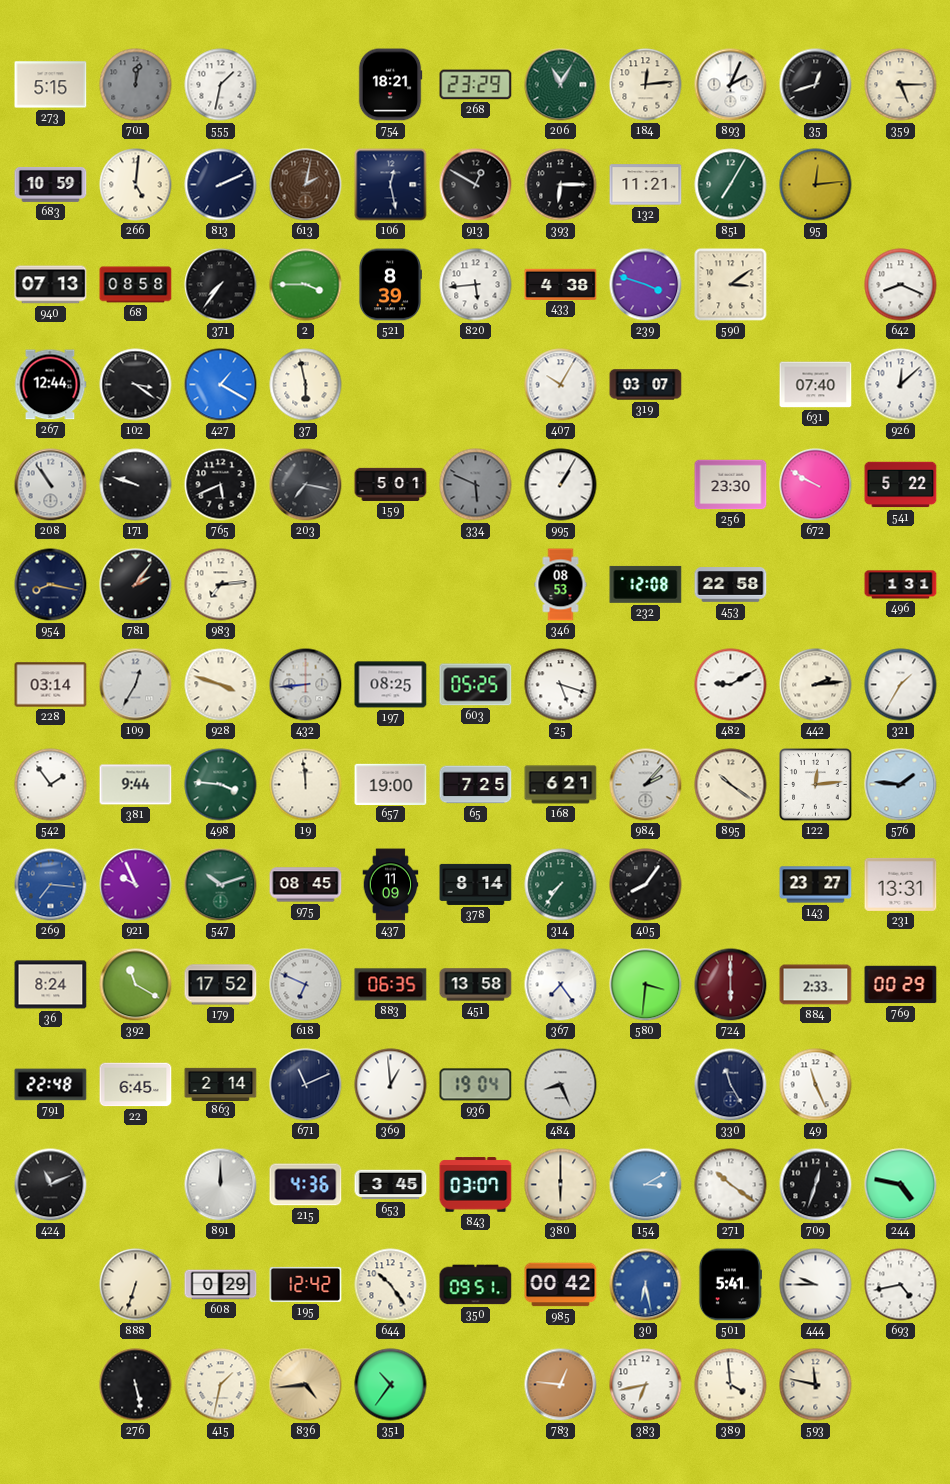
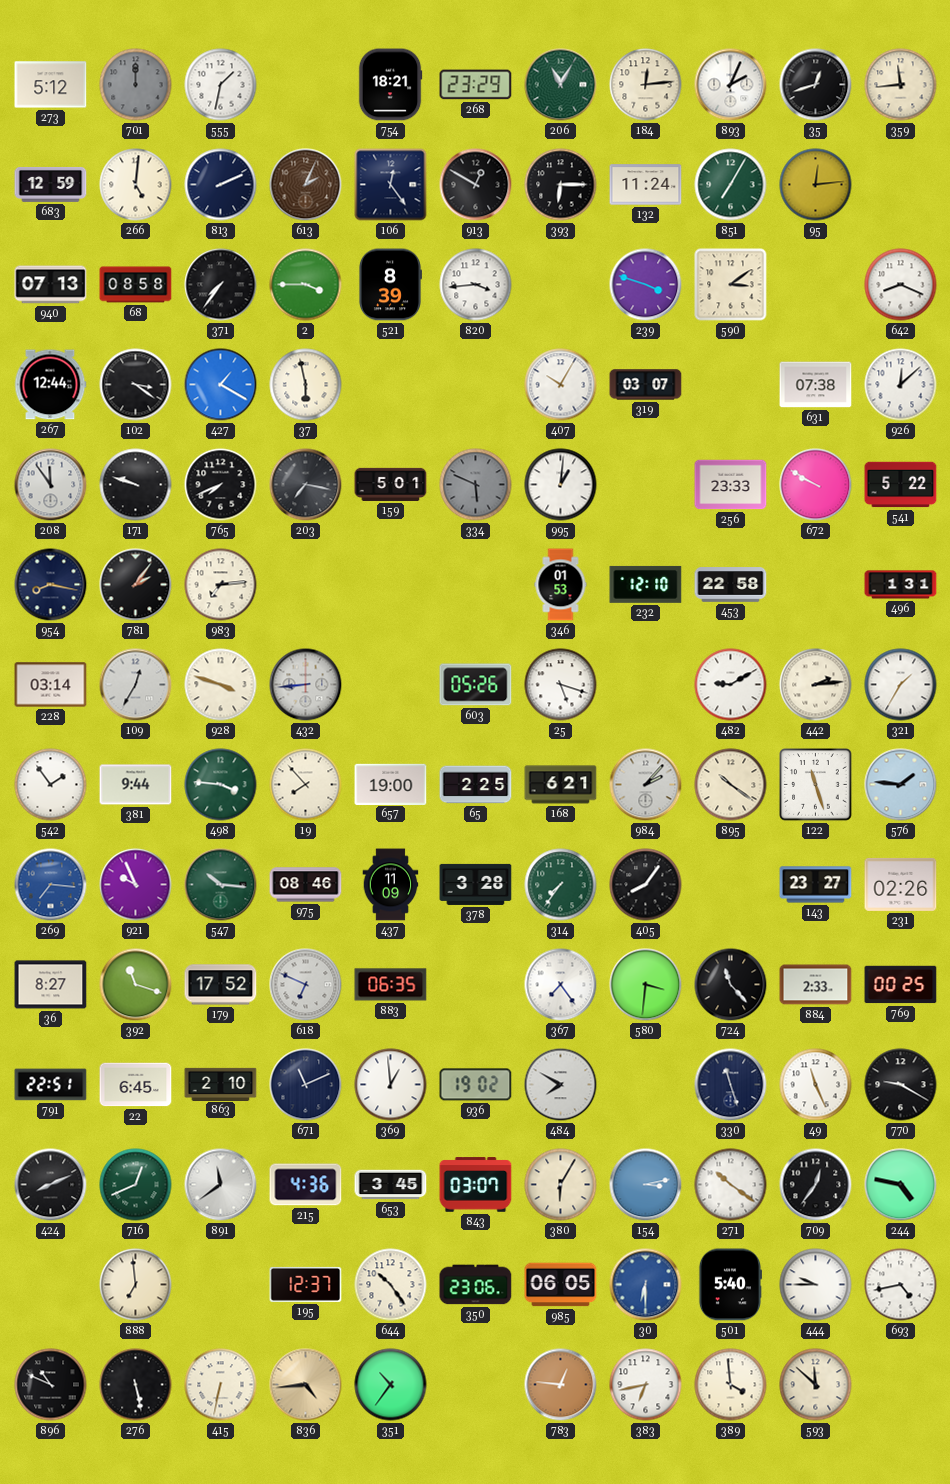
273: 5:15 -> 5:12 (51, 85)
701: 12:02 -> 12:00 (136, 85)
359: 5:15 -> 11:44 (901, 85)
683: 10:59 -> 12:59 (51, 184)
613: 2:02 -> 2:04 (306, 185)
106: 12:28 -> 12:24 (391, 185)
132: 11:21 -> 11:24 (646, 185)
820: 5:44 -> 3:44 (476, 285)
433: 4:38 -> none (561, 284)
631: 07:40 -> 07:38 (816, 385)
208: 10:54 -> 11:54 (51, 485)
765: 5:41 -> 7:41 (221, 485)
995: 1:05 -> 1:01 (561, 485)
256: 23:30 -> 23:33 (731, 485)
346: 08:53 -> 01:53 (561, 585)
232: 12:08 -> 12:10 (646, 584)
197: 08:25 -> none (391, 685)
603: 05:25 -> 05:26 (476, 685)
19: 11:59 -> 7:53 (306, 785)
65: 7:25 -> 2:25 (476, 785)
122: 12:14 -> 11:27 (816, 785)
547: 10:12 -> 10:16 (221, 885)
975: 08:45 -> 08:46 (306, 885)
378: 8:14 -> 3:28 (476, 884)
231: 13:31 -> 02:26 (901, 884)
36: 8:24 -> 8:27 (51, 985)
392: 11:20 -> 11:18 (136, 985)
451: 13:58 -> none (476, 985)
724: 6:00 -> 11:23 (731, 985)
724 dial: burgundy -> black (731, 985)
769: 00:29 -> 00:25 (901, 985)
791: 22:48 -> 22:51 (51, 1085)
863: 2:14 -> 2:10 (221, 1084)
936: 19:04 -> 19:02 (476, 1085)
484: 8:26 -> 7:50 (561, 1085)
330: 11:25 -> 11:27 (731, 1085)
770: none -> 9:20 (901, 1085)
424: 11:11 -> 8:11 (51, 1185)
716: none -> 12:41 (136, 1185)
891: 12:00 -> 11:39 (221, 1185)
380: 6:00 -> 6:05 (561, 1185)
154: 3:10 -> 3:13 (646, 1185)
709: 12:33 -> 12:36 (816, 1185)
888: 6:33 -> 6:59 (136, 1285)
608: 0:29 -> none (221, 1285)
195: 12:42 -> 12:37 (306, 1284)
350: 09:51 -> 23:06 (476, 1285)
985: 00:42 -> 06:05 (561, 1285)
30: 6:28 -> 6:30 (646, 1285)
501: 5:41 -> 5:40 (730, 1285)
896: none -> 10:49 (51, 1385)
415: 1:32 -> 6:32 (221, 1385)
593: 11:47 -> 11:52 (816, 1385)
